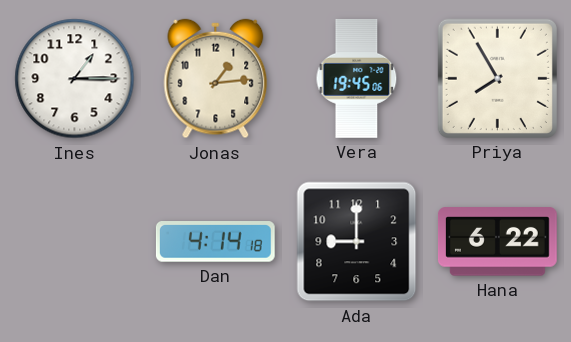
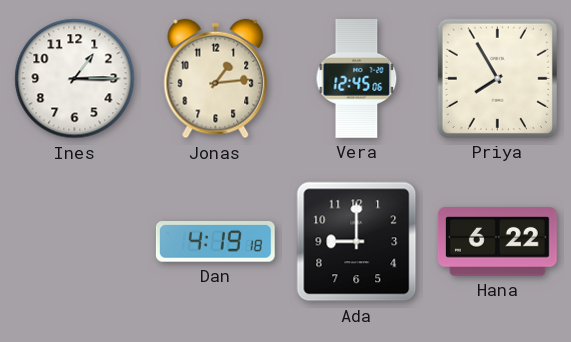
Vera: 19:45 -> 12:45 (357, 78)
Dan: 4:14 -> 4:19 (215, 242)
